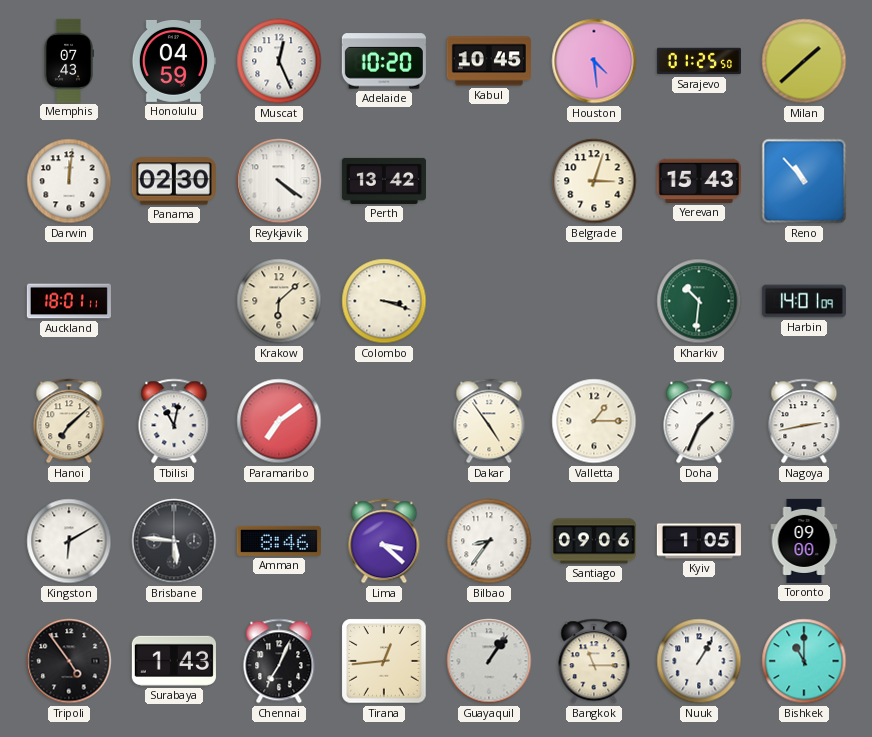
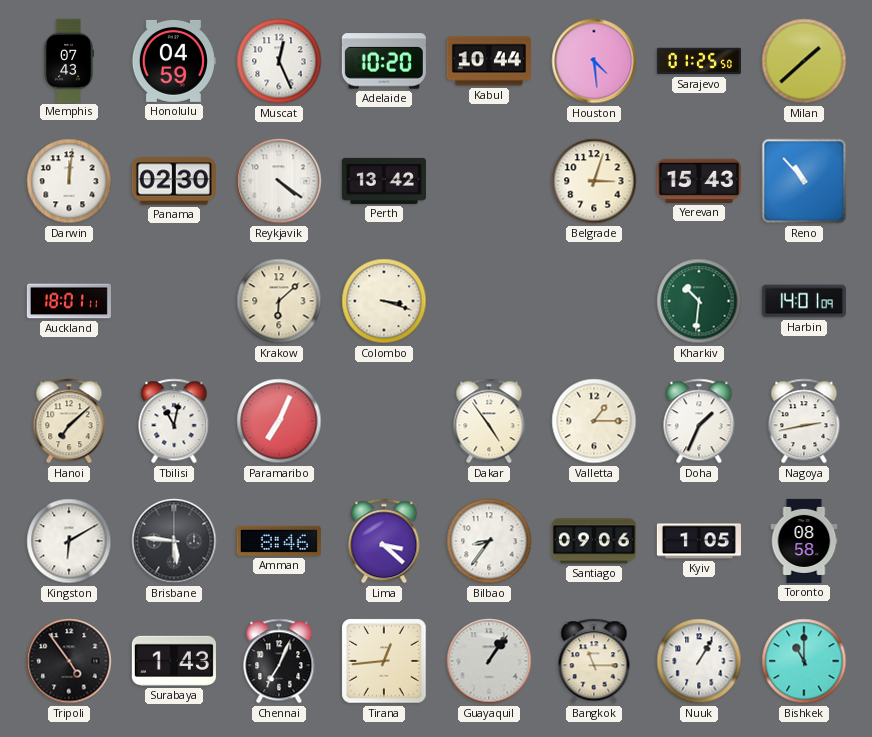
Kabul: 10:45 -> 10:44 (489, 61)
Paramaribo: 7:09 -> 7:04 (279, 421)
Toronto: 09:00 -> 08:58 (804, 541)
